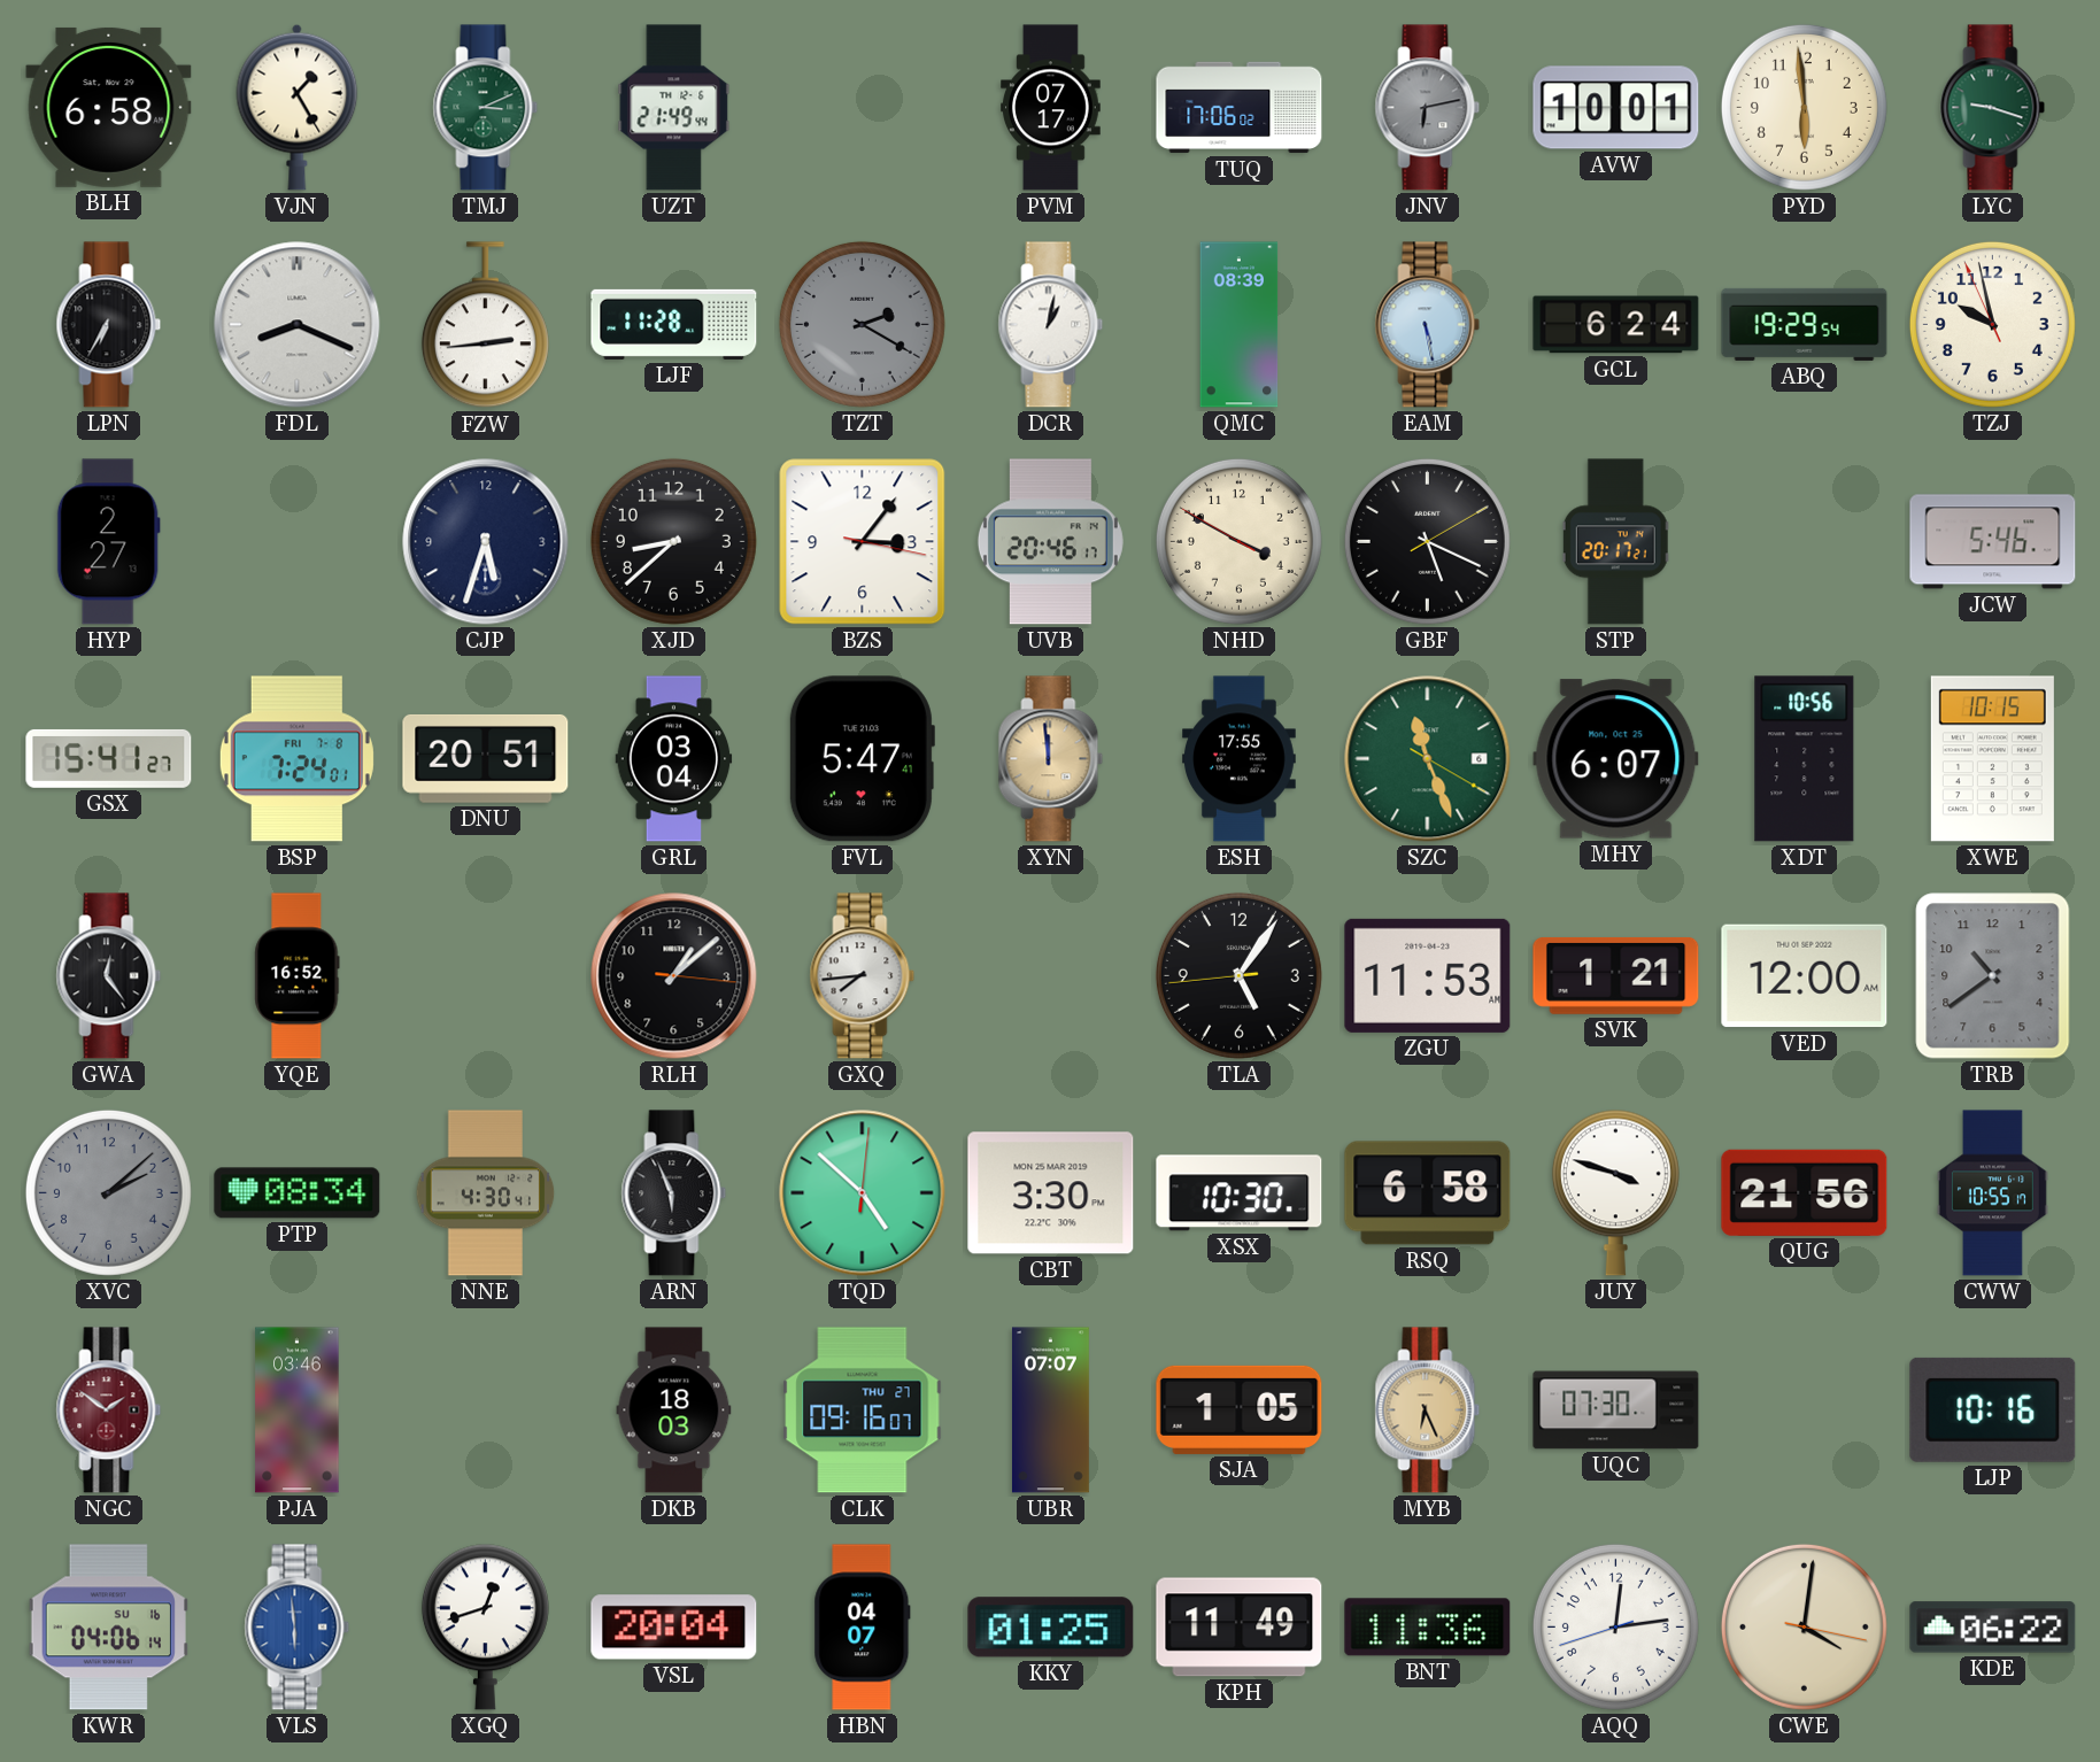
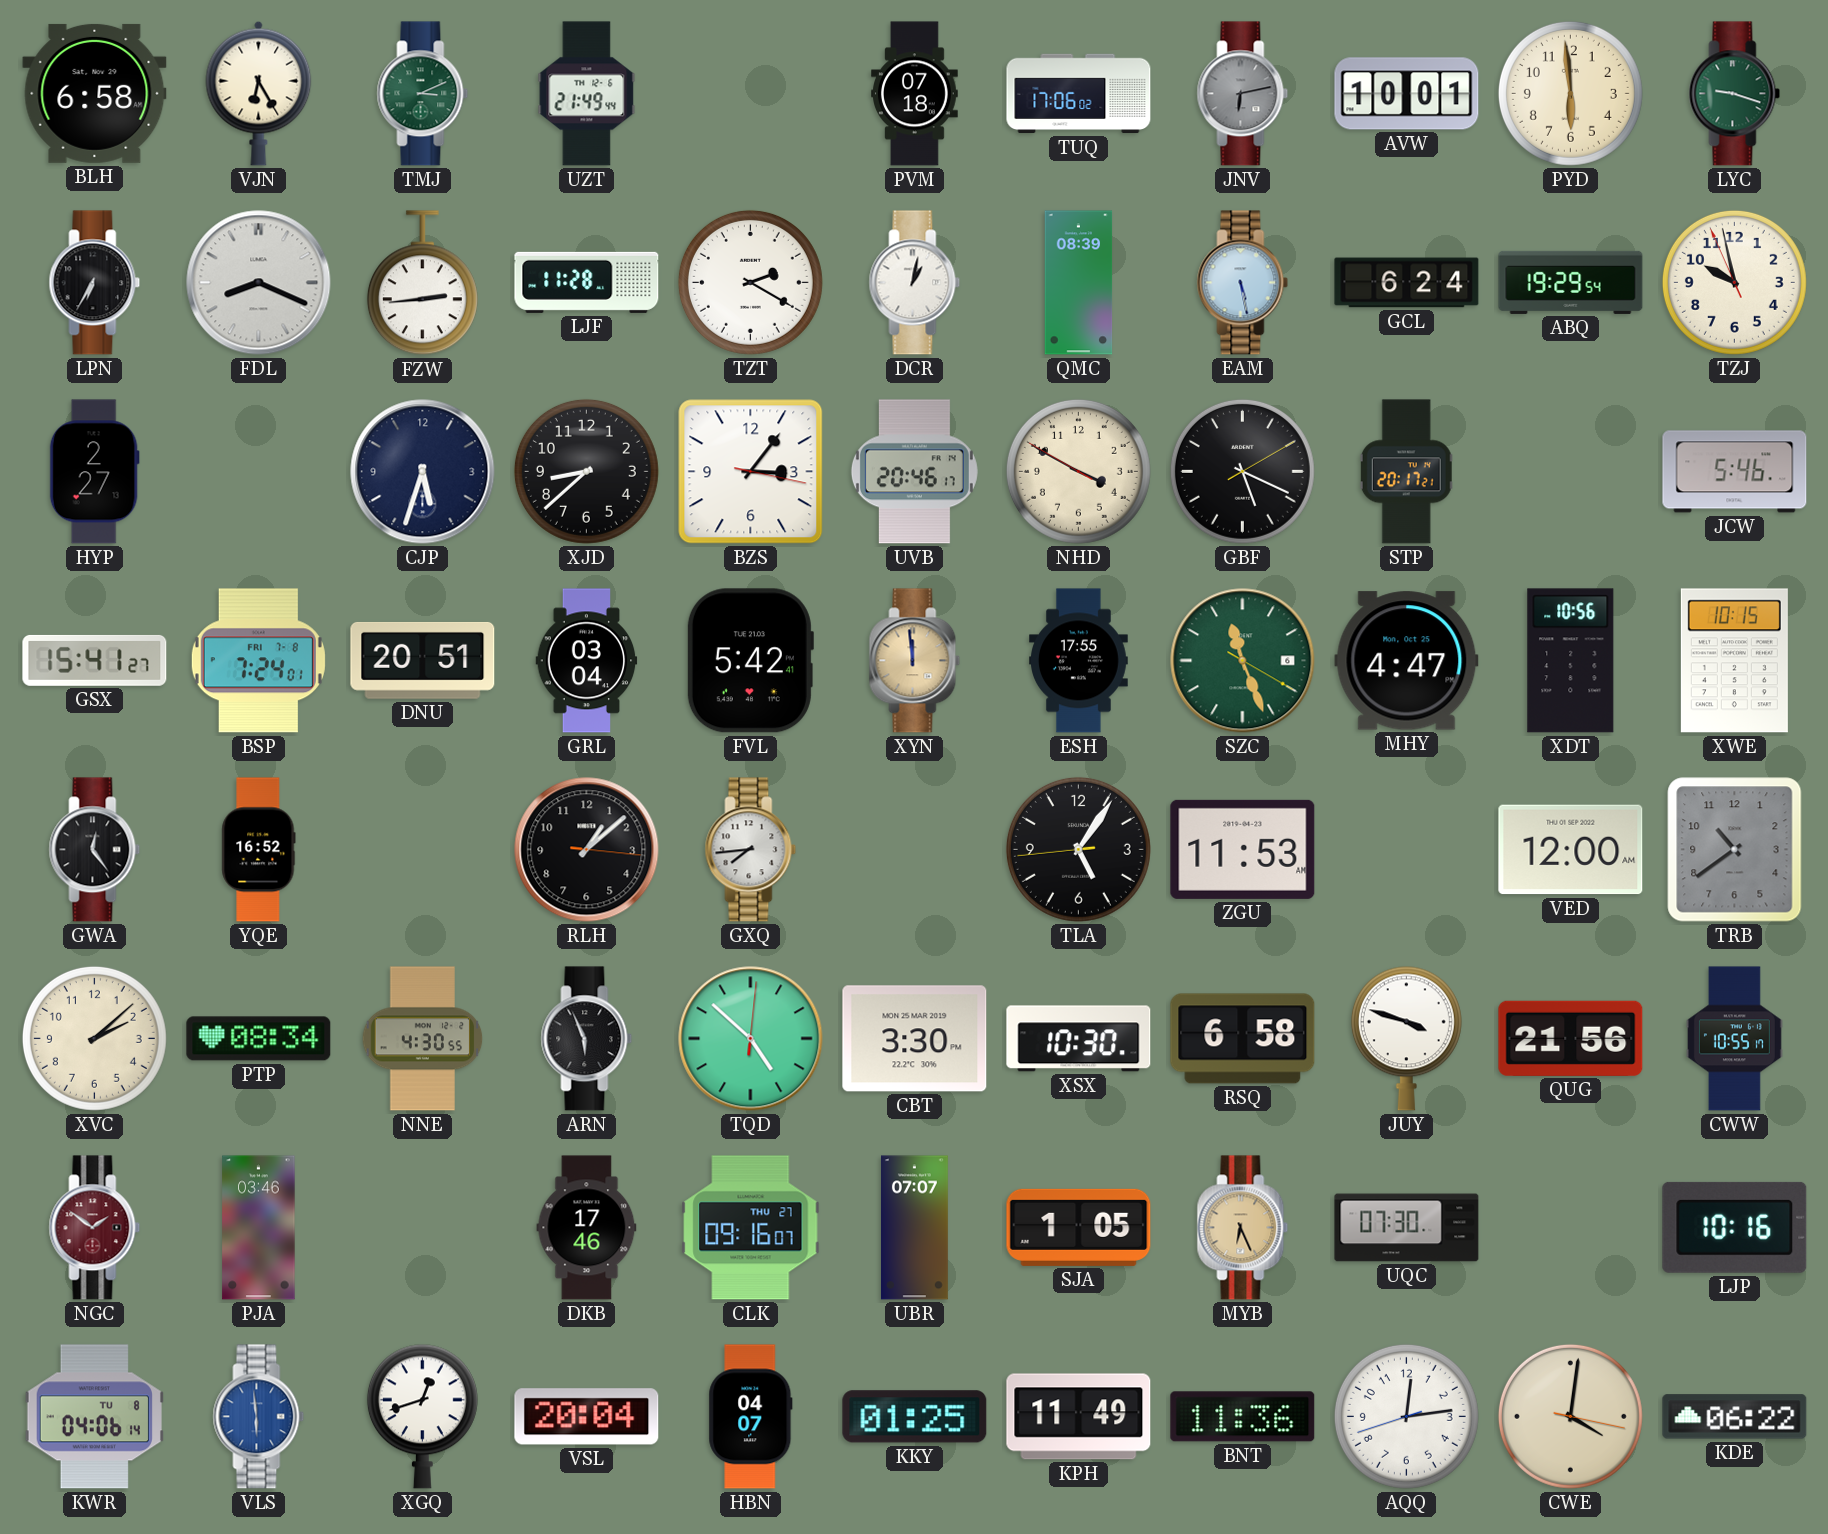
VJN: 1:25 -> 6:25 (259, 93)
PVM: 07:17 -> 07:18 (915, 94)
TZT dial: grey -> white (750, 282)
FVL: 5:47 -> 5:42 (750, 661)
MHY: 6:07 -> 4:47 (1407, 661)
SVK: 1:21 -> none (1616, 975)
XVC dial: grey -> cream (94, 1038)
NNE: 4:30:41 -> 4:30:55 (423, 1039)
DKB: 18:03 -> 17:46 (587, 1228)
KWR date: SU 16 -> TU 8 (94, 1417)
